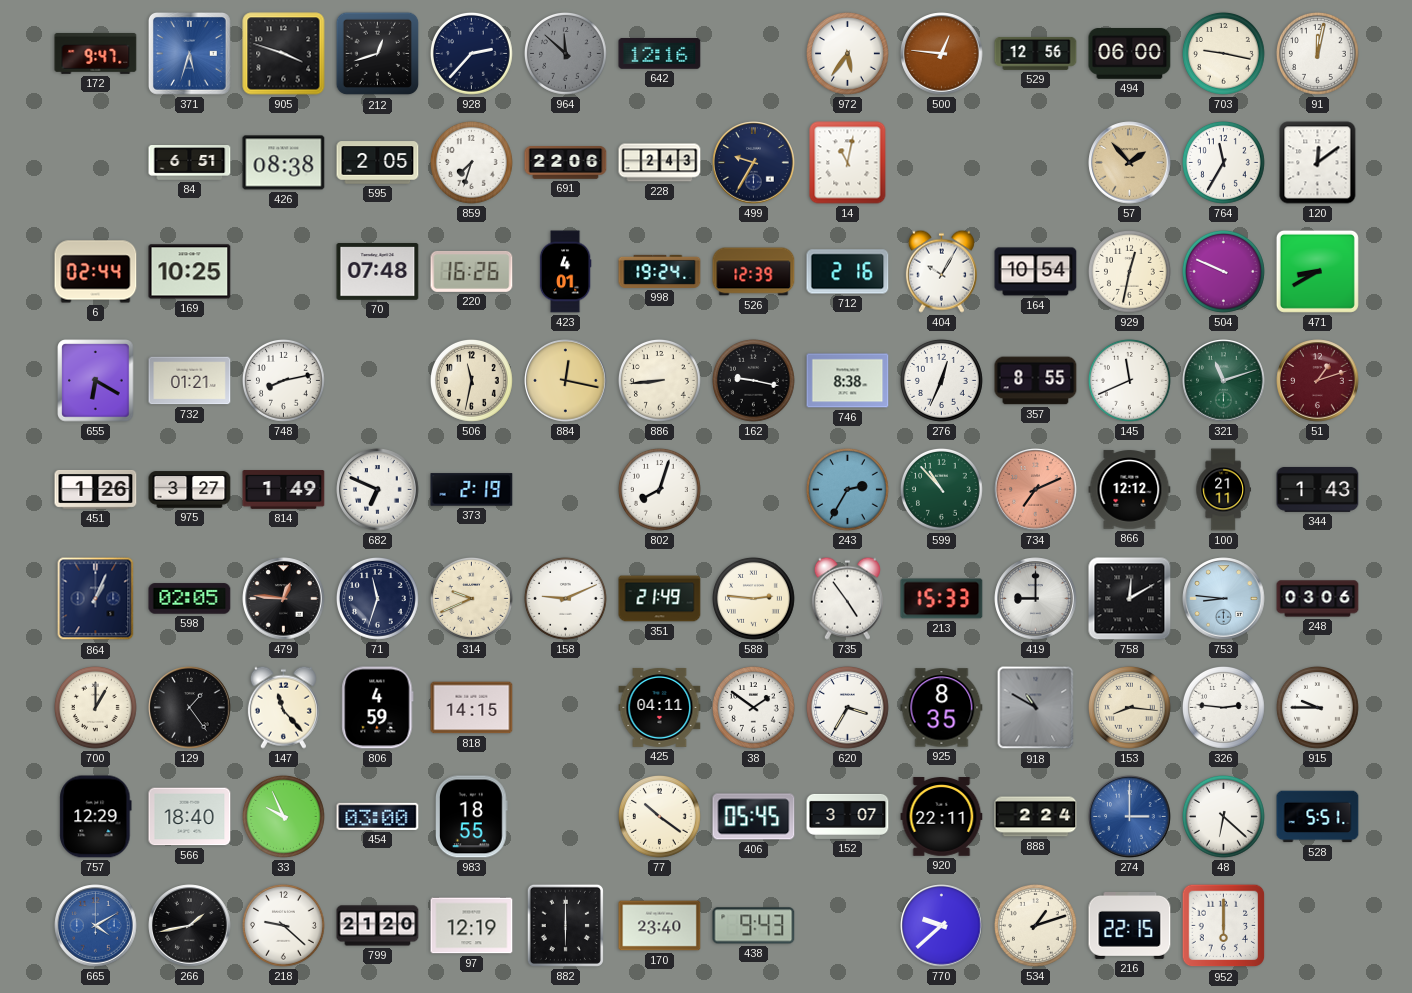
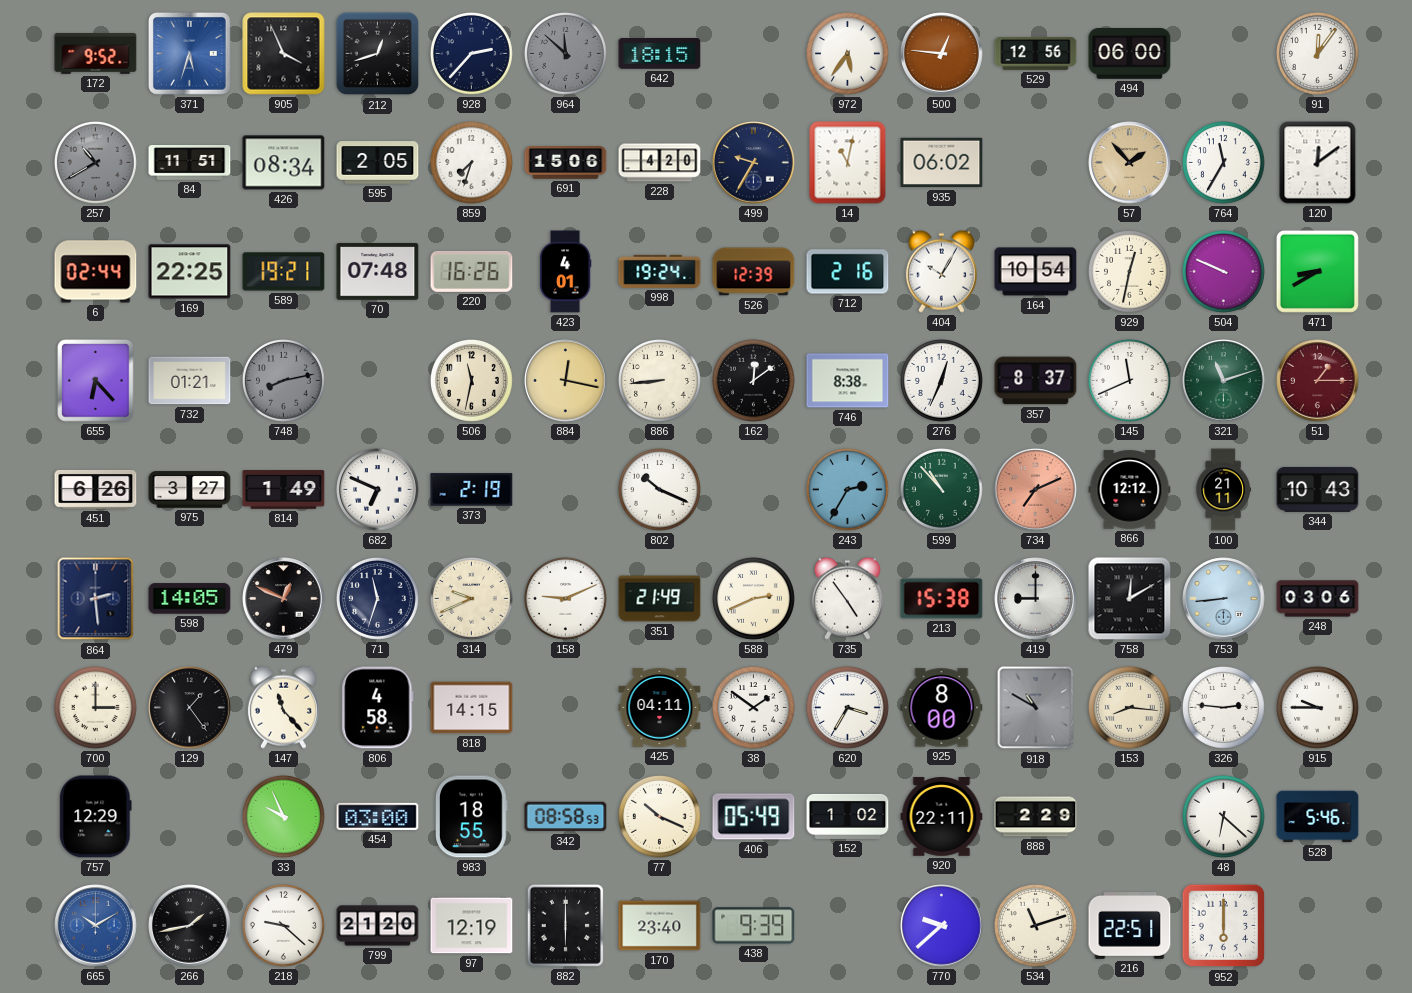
172: 9:47 -> 9:52 (96, 53)
905: 3:48 -> 3:56 (284, 54)
642: 12:16 -> 18:15 (660, 54)
703: 9:17 -> none (1224, 54)
91: 12:02 -> 12:06 (1318, 54)
257: none -> 10:40 (96, 163)
84: 6:51 -> 11:51 (190, 163)
426: 08:38 -> 08:34 (284, 163)
691: 22:06 -> 15:06 (566, 163)
228: 2:43 -> 4:20 (660, 163)
935: none -> 06:02 (942, 163)
169: 10:25 -> 22:25 (190, 272)
589: none -> 19:21 (284, 272)
655: 6:20 -> 6:23 (96, 381)
748 dial: white -> grey (284, 381)
162: 9:17 -> 12:09 (754, 381)
357: 8:55 -> 8:37 (1036, 381)
51: 1:12 -> 1:15 (1318, 381)
451: 1:26 -> 6:26 (96, 489)
802: 8:03 -> 10:19 (660, 490)
344: 1:43 -> 10:43 (1318, 489)
864: 1:04 -> 2:29 (96, 599)
598: 02:05 -> 14:05 (190, 599)
479: 12:46 -> 12:49 (284, 599)
588: 2:46 -> 2:41 (754, 599)
213: 15:33 -> 15:38 (942, 599)
753: 8:46 -> 8:44 (1224, 599)
700: 1:00 -> 3:00 (96, 708)
806: 4:59 -> 4:58 (378, 708)
925: 8:35 -> 8:00 (942, 708)
566: 18:40 -> none (190, 817)
342: none -> 08:58 (566, 817)
77: 10:21 -> 10:19 (660, 817)
406: 05:45 -> 05:49 (754, 817)
152: 3:07 -> 1:02 (848, 816)
888: 2:24 -> 2:29 (1036, 817)
274: 3:00 -> none (1130, 817)
528: 5:51 -> 5:46 (1318, 817)
665: 4:10 -> 10:10 (96, 926)
438: 9:43 -> 9:39 (754, 926)
534: 1:12 -> 11:12 (1036, 926)
216: 22:15 -> 22:51 (1130, 926)
